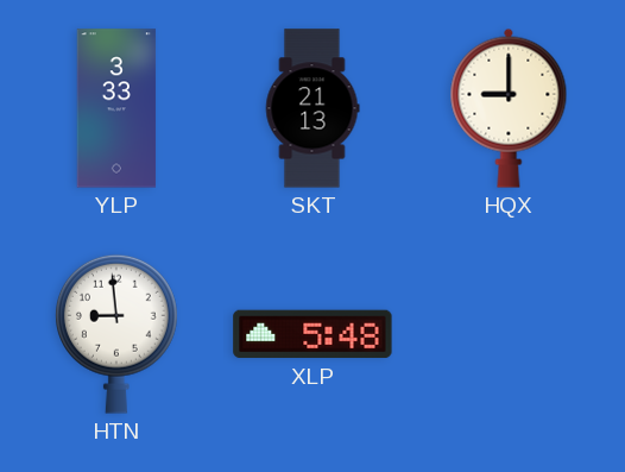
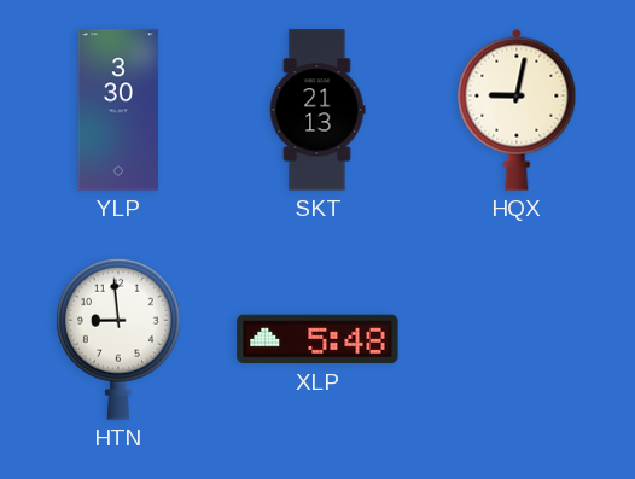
YLP: 3:33 -> 3:30 (118, 110)
HQX: 9:00 -> 9:02 (517, 110)
